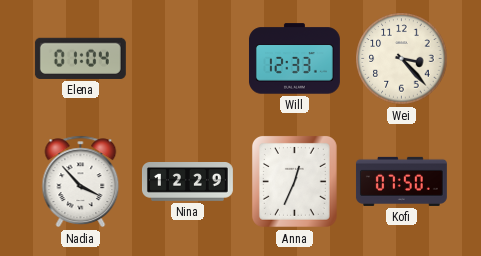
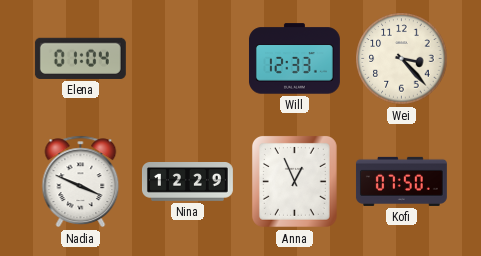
Nadia: 3:53 -> 3:49 (81, 182)
Anna: 12:34 -> 12:56 (294, 181)
